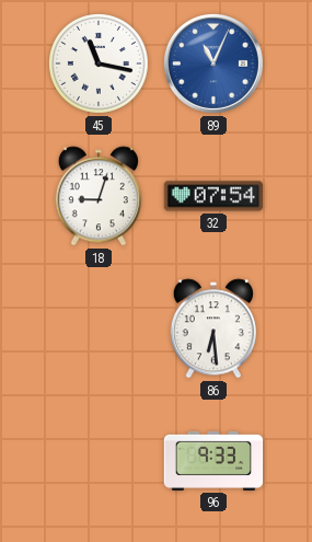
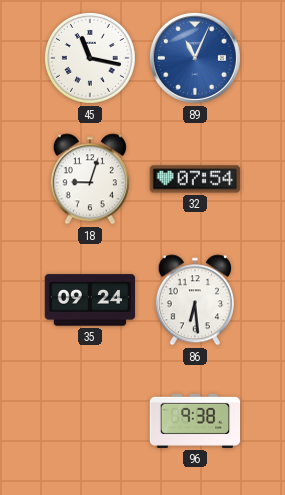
35: none -> 09:24 (90, 300)
96: 9:33 -> 9:38 (195, 421)
